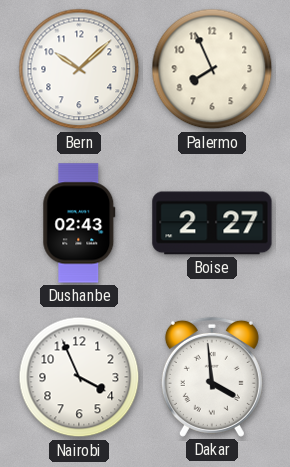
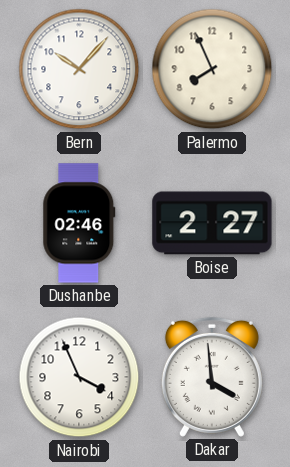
Bern: 10:08 -> 10:07 (79, 69)
Dushanbe: 02:43 -> 02:46 (79, 223)
